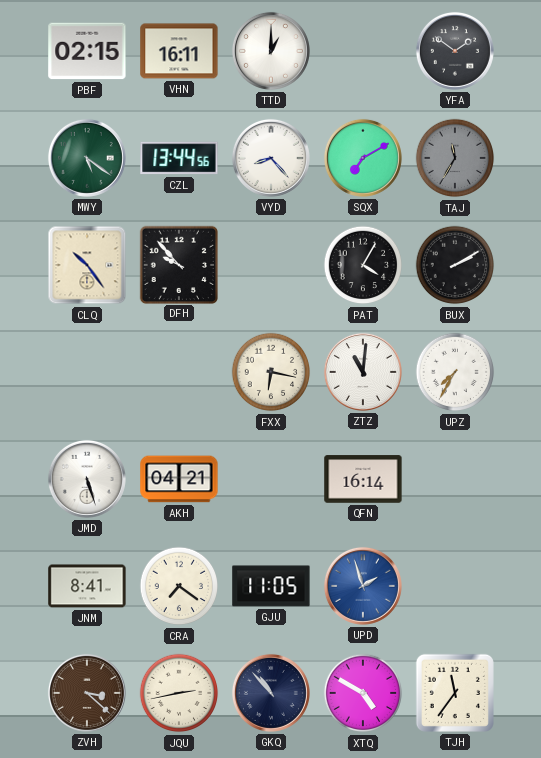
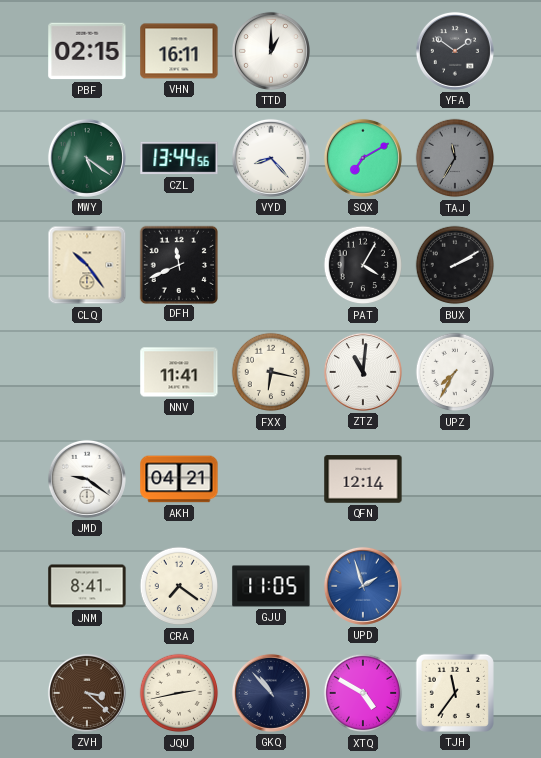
DFH: 9:53 -> 11:41 (178, 264)
NNV: none -> 11:41 (179, 372)
JMD: 5:27 -> 9:21 (87, 479)
QFN: 16:14 -> 12:14 (363, 479)
